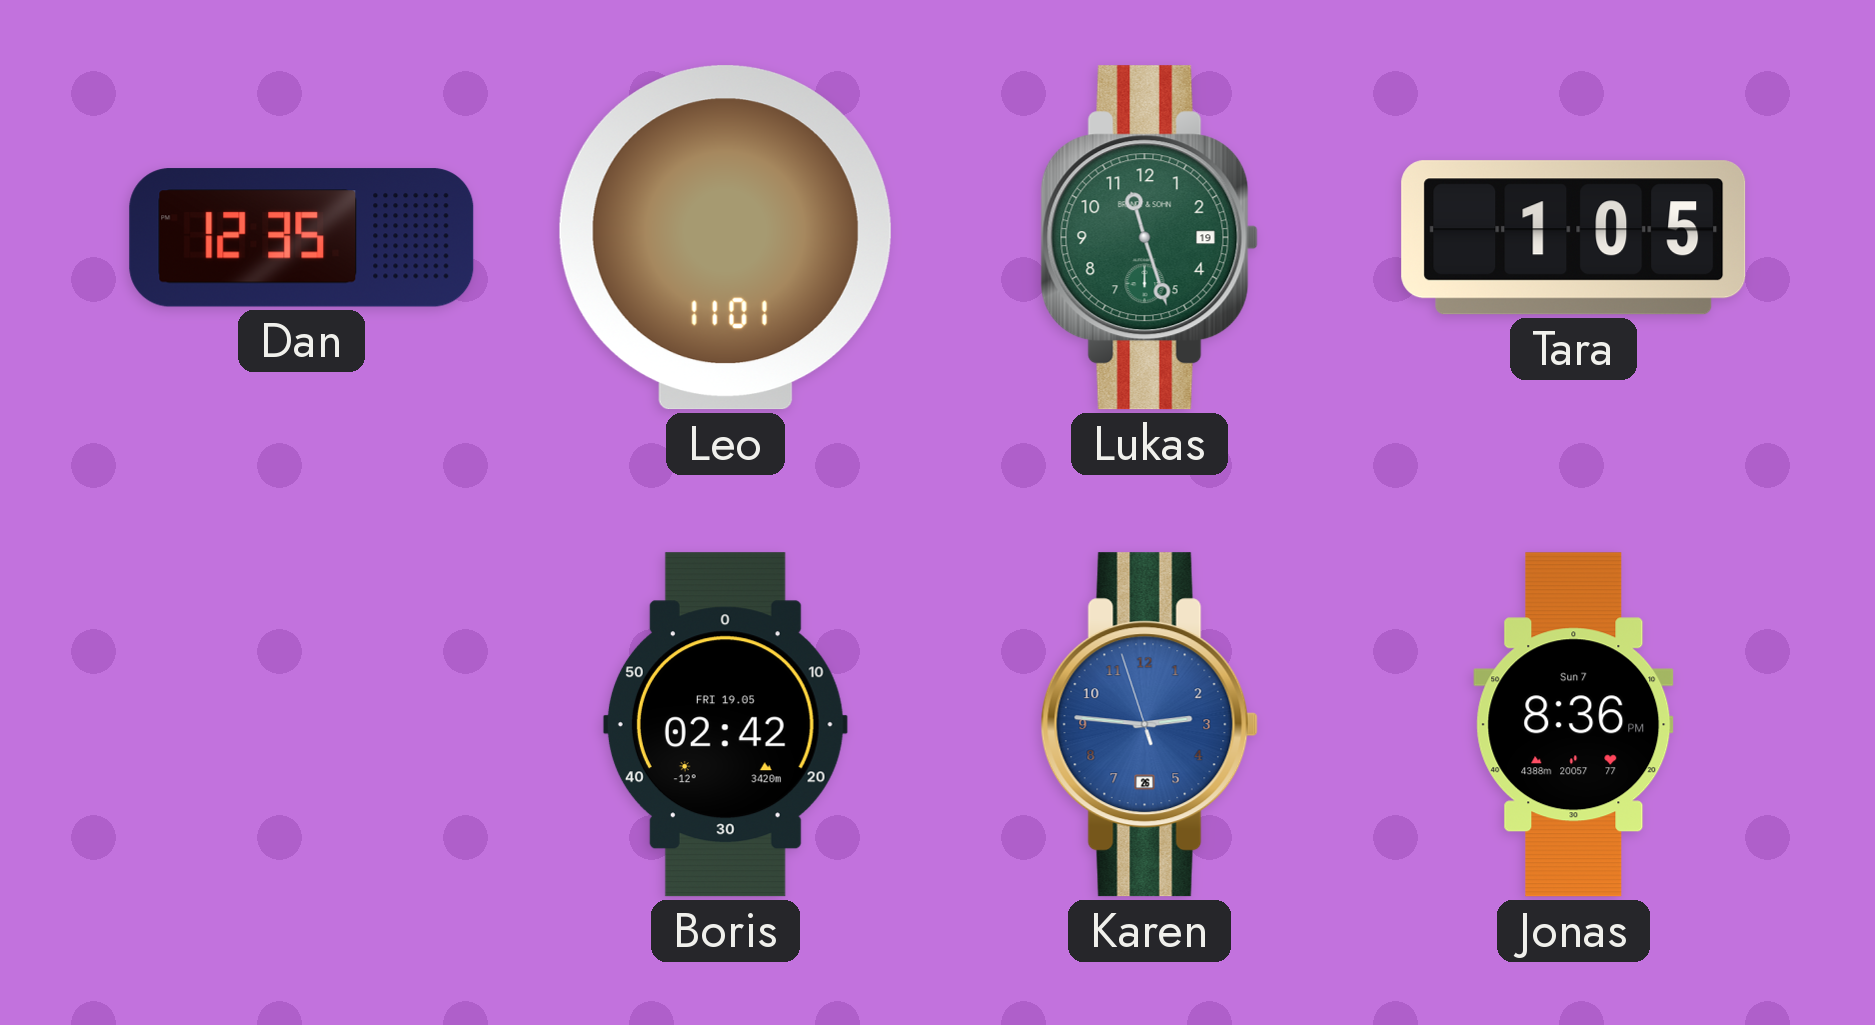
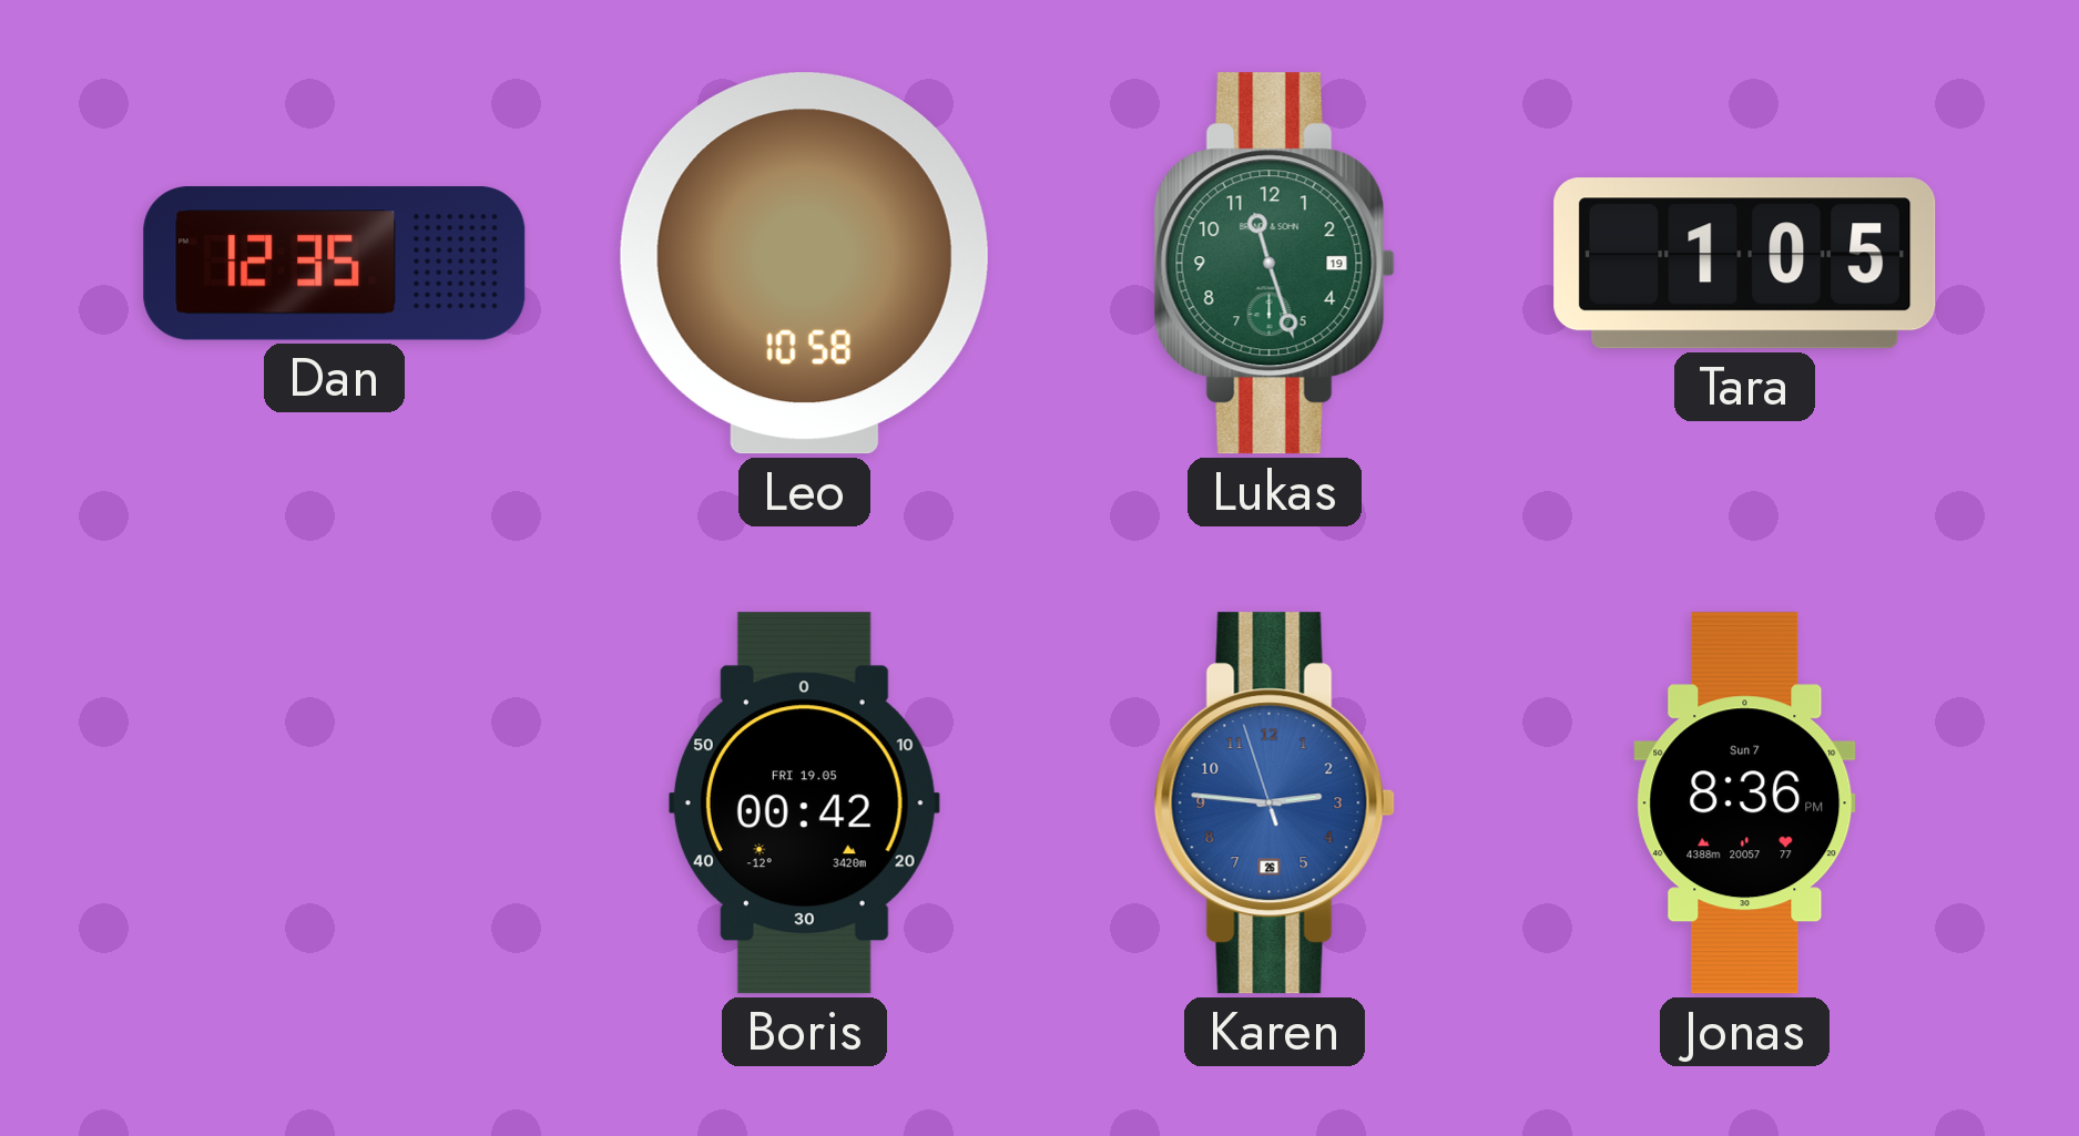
Leo: 11:01 -> 10:58 (804, 264)
Boris: 02:42 -> 00:42 (804, 804)
